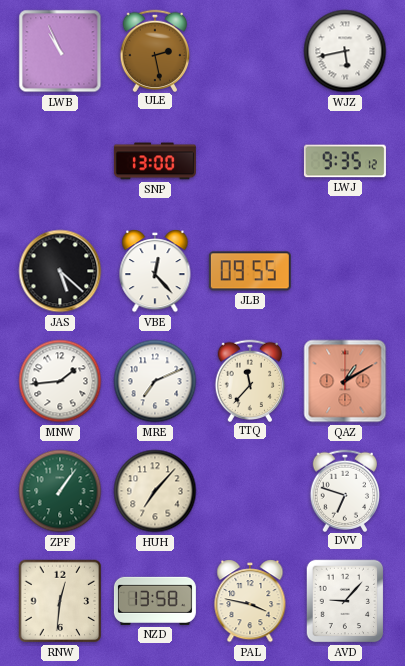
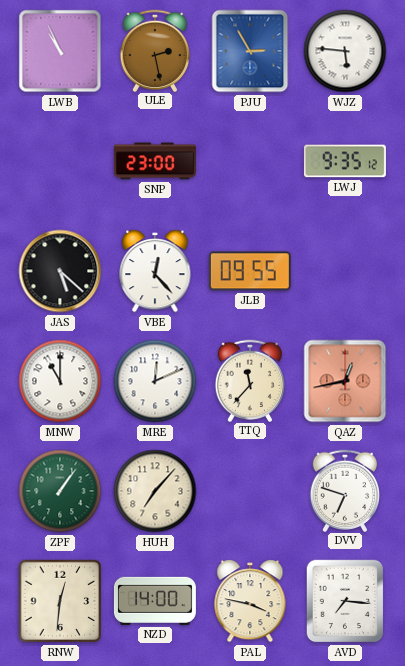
PJU: none -> 2:55 (250, 51)
WJZ: 5:43 -> 5:46 (345, 51)
SNP: 13:00 -> 23:00 (155, 161)
MNW: 1:44 -> 11:00 (60, 381)
MRE: 7:11 -> 12:11 (155, 381)
QAZ: 1:10 -> 12:43 (345, 381)
NZD: 13:58 -> 14:00 (155, 601)
AVD: 9:07 -> 7:16 (345, 601)
